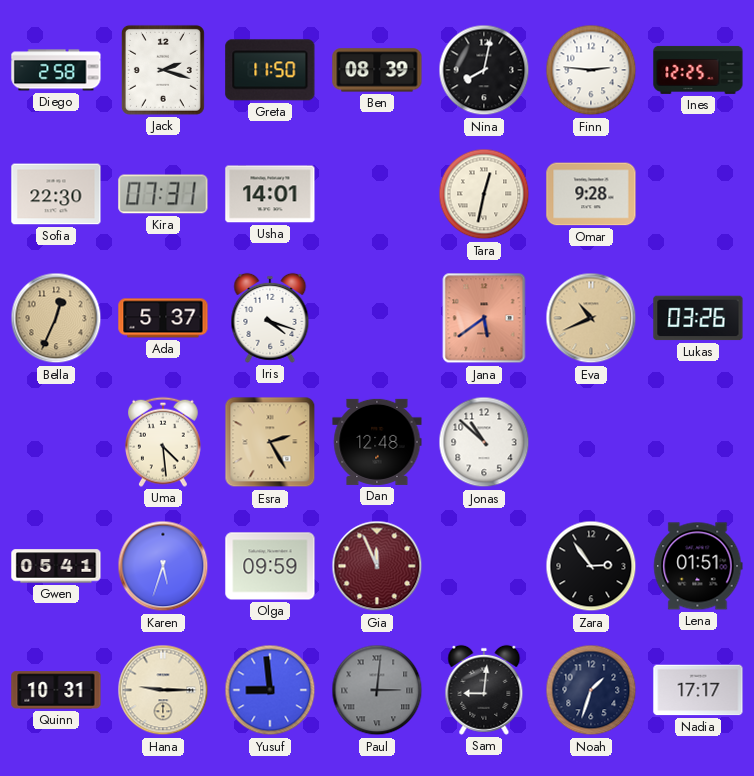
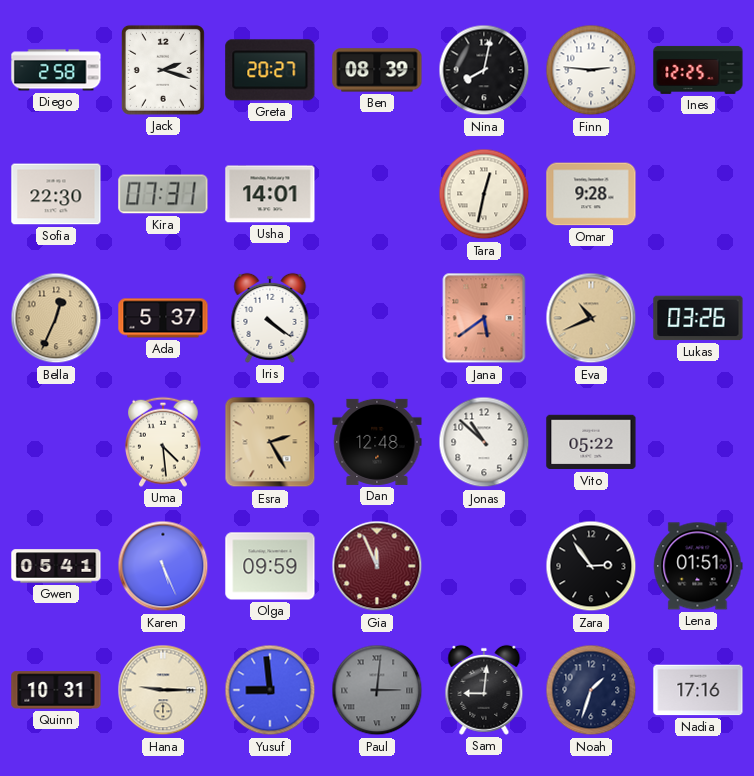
Greta: 11:50 -> 20:27 (270, 70)
Iris: 4:18 -> 4:21 (270, 318)
Vito: none -> 05:22 (591, 442)
Karen: 5:33 -> 5:26 (163, 566)
Nadia: 17:17 -> 17:16 (698, 690)
